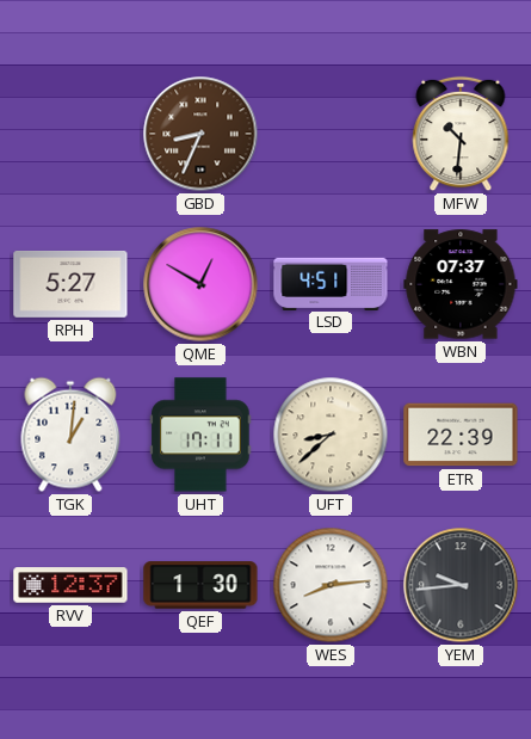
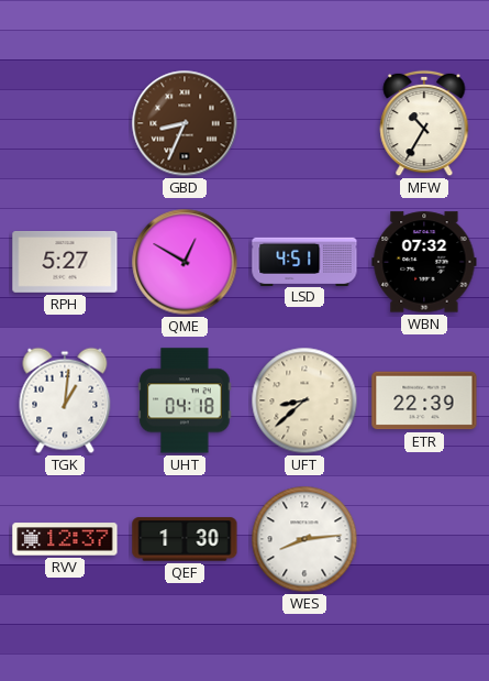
MFW: 10:31 -> 10:35 (424, 123)
WBN: 07:37 -> 07:32 (424, 262)
UHT: 17:11 -> 04:18 (185, 400)
YEM: 9:44 -> none (461, 585)
